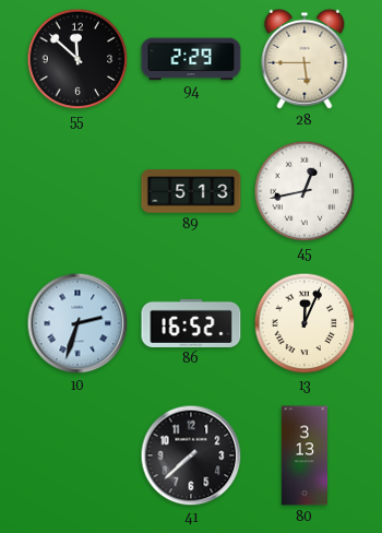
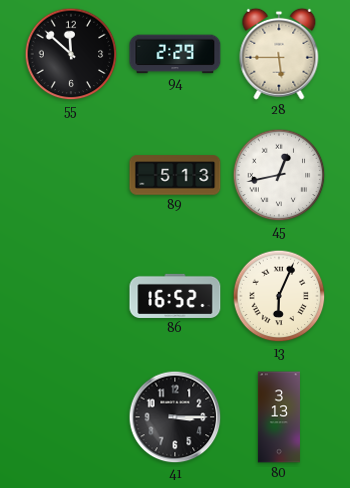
10: 2:33 -> none (77, 323)
13: 12:04 -> 6:04 (279, 296)
41: 7:38 -> 3:15 (175, 417)
